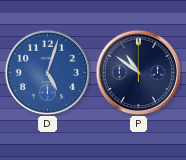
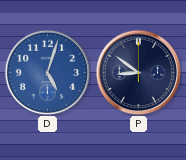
P: 10:51 -> 8:51 (138, 72)
